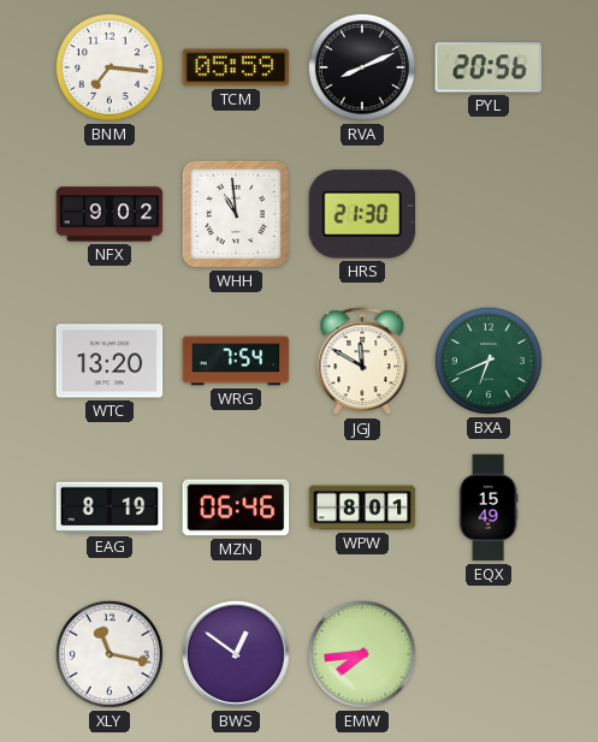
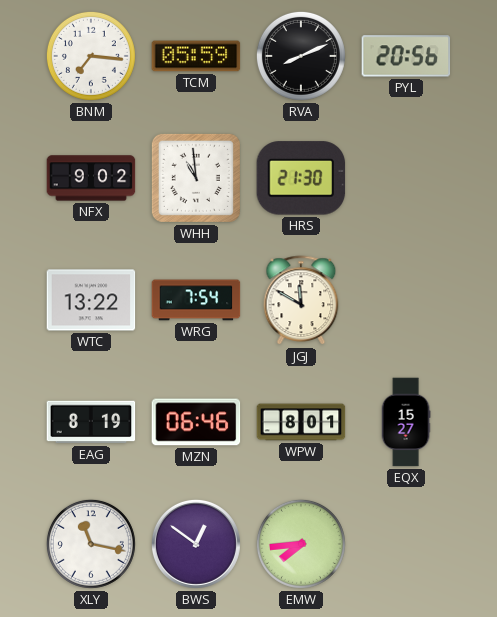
WTC: 13:20 -> 13:22 (91, 300)
BXA: 6:41 -> none (489, 361)
EQX: 15:49 -> 15:27 (406, 422)
